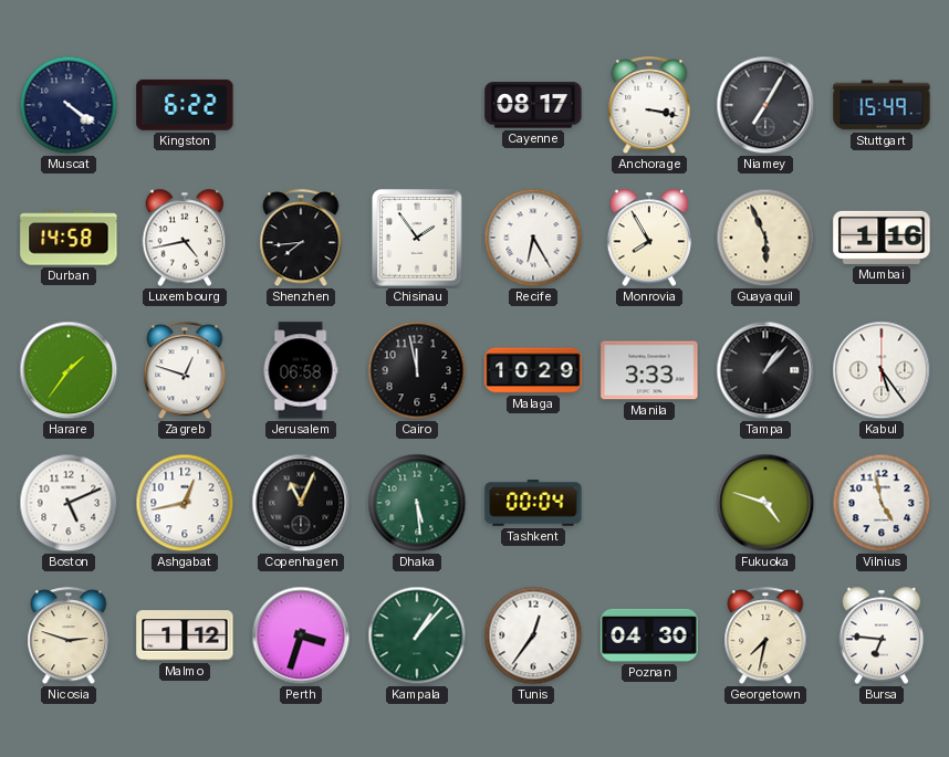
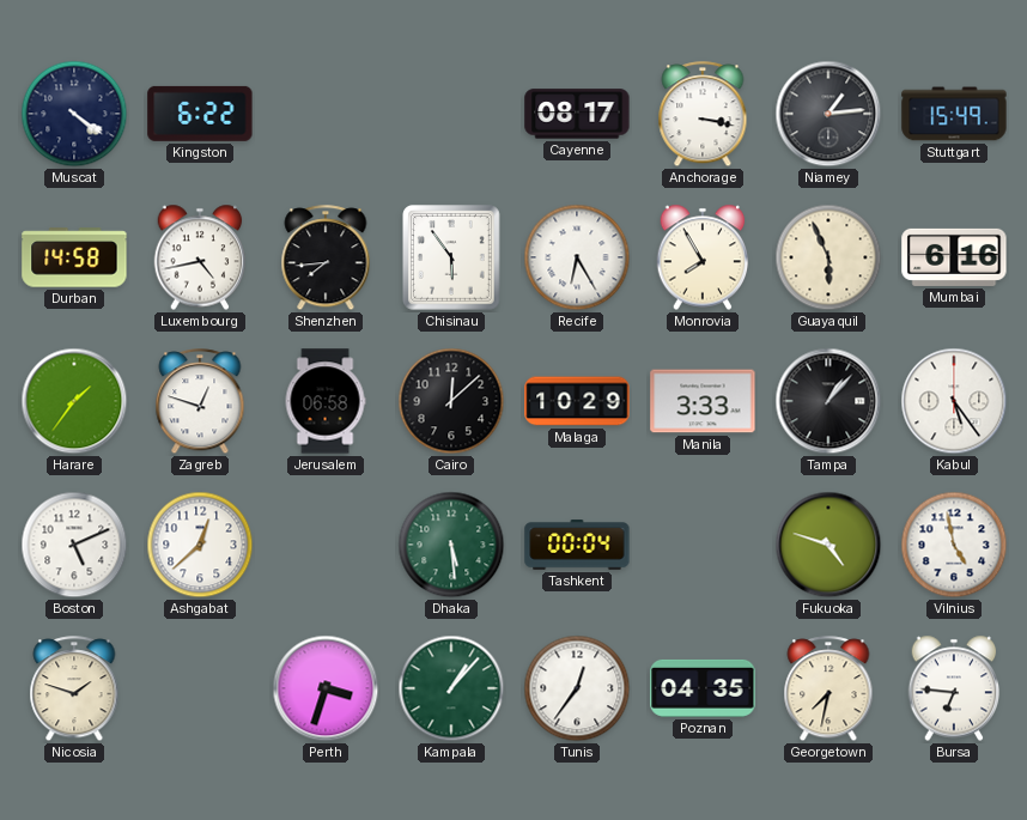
Niamey: 7:05 -> 1:14 (828, 114)
Chisinau: 1:54 -> 5:54 (452, 259)
Mumbai: 1:16 -> 6:16 (954, 257)
Cairo: 11:58 -> 12:08 (451, 401)
Ashgabat: 12:43 -> 12:38 (200, 545)
Copenhagen: 11:04 -> none (301, 503)
Nicosia: 2:48 -> 1:48 (74, 690)
Malmo: 1:12 -> none (185, 635)
Poznan: 04:30 -> 04:35 (703, 688)
